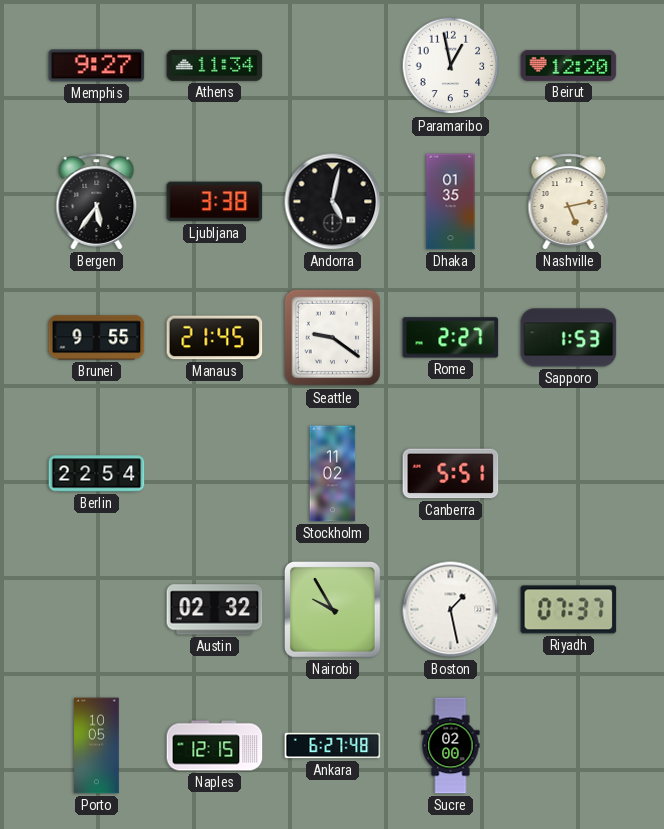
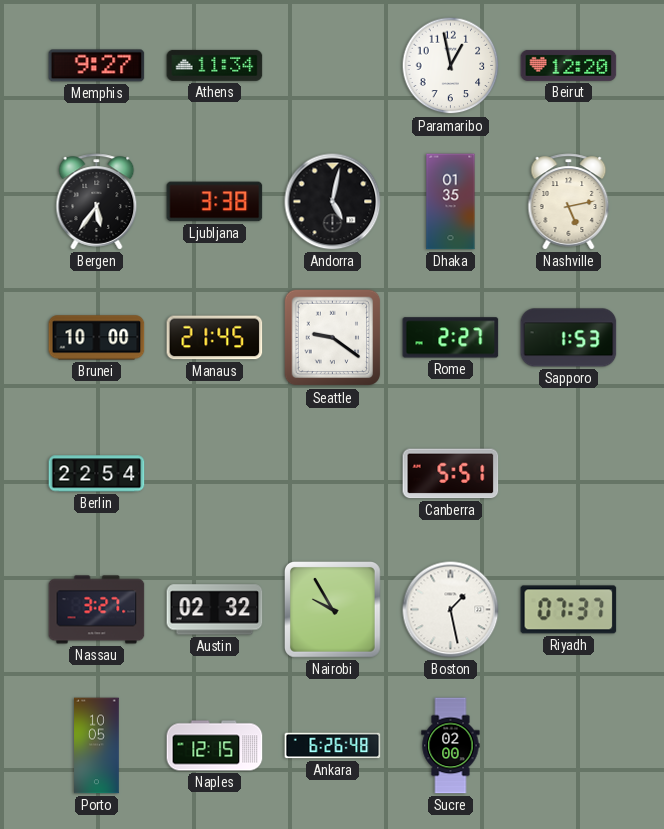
Brunei: 9:55 -> 10:00 (97, 338)
Stockholm: 11:02 -> none (333, 474)
Nassau: none -> 3:27 (97, 610)
Ankara: 6:27 -> 6:26 (333, 746)
